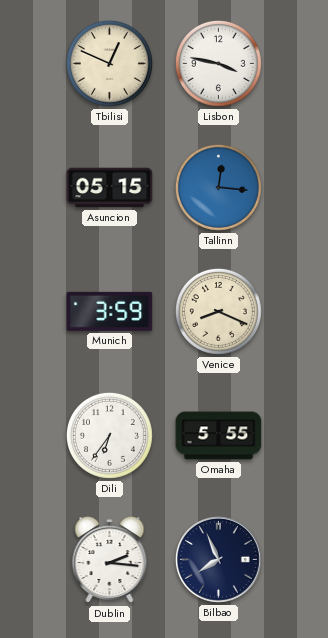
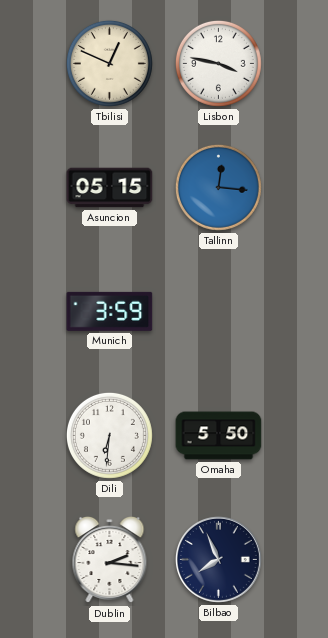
Venice: 8:19 -> none (218, 311)
Dili: 6:36 -> 6:31 (109, 435)
Omaha: 5:55 -> 5:50 (219, 436)
